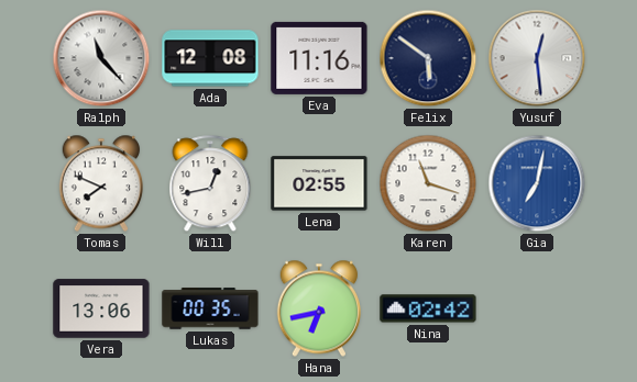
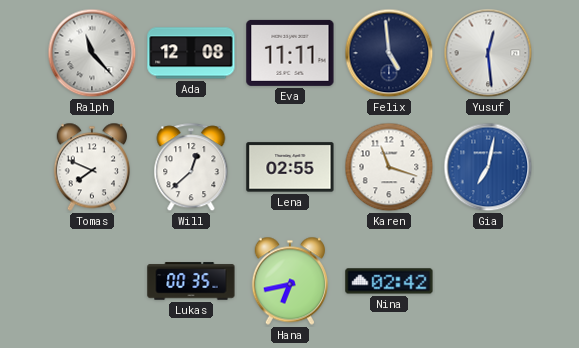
Eva: 11:16 -> 11:11 (290, 53)
Felix: 5:51 -> 4:59 (389, 53)
Will: 12:43 -> 12:38 (191, 168)
Vera: 13:06 -> none (101, 308)
